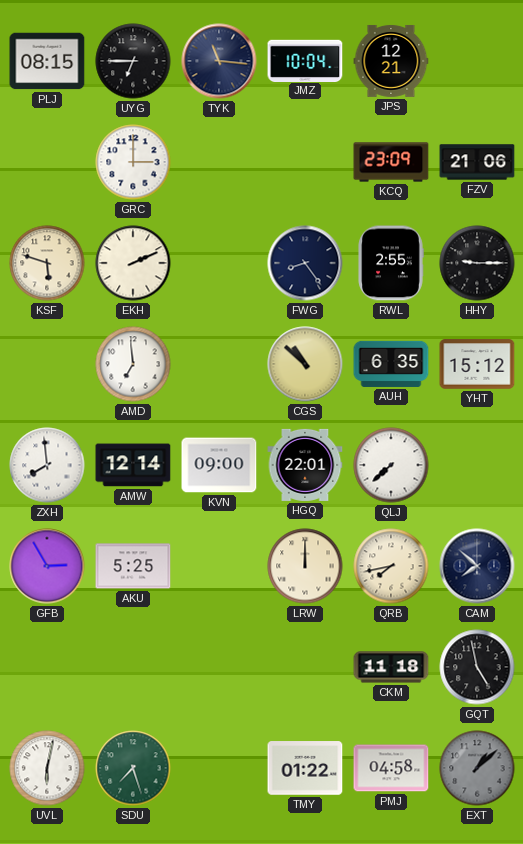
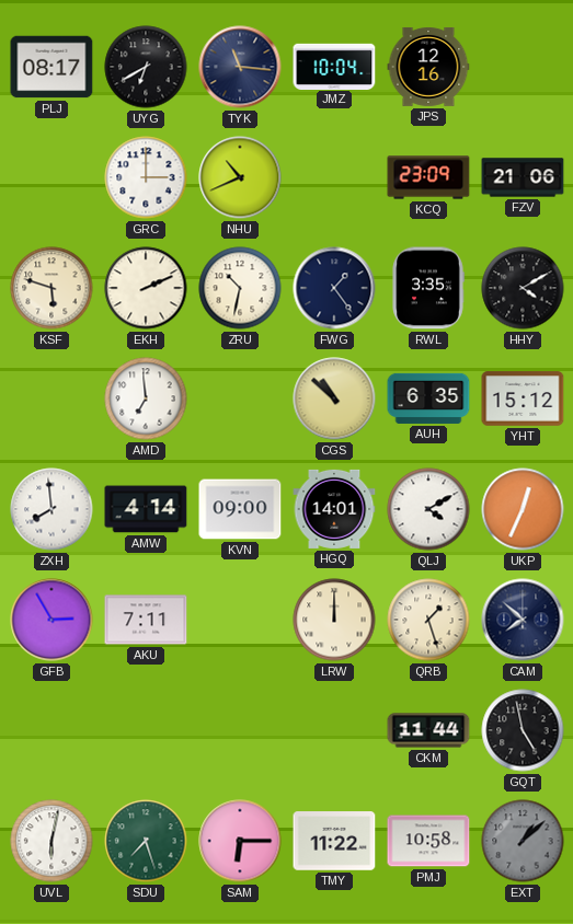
PLJ: 08:15 -> 08:17 (51, 67)
UYG: 6:45 -> 6:40 (146, 67)
JPS: 12:21 -> 12:16 (428, 67)
NHU: none -> 10:41 (240, 177)
ZRU: none -> 10:32 (240, 288)
FWG: 8:24 -> 1:24 (334, 288)
RWL: 2:55 -> 3:35 (428, 288)
HHY: 9:15 -> 4:10 (523, 288)
AMW: 12:14 -> 4:14 (146, 509)
HGQ: 22:01 -> 14:01 (334, 509)
QLJ: 7:38 -> 4:10 (428, 509)
UKP: none -> 12:34 (523, 509)
AKU: 5:25 -> 7:11 (146, 620)
QRB: 7:43 -> 1:27 (428, 620)
CKM: 11:18 -> 11:44 (428, 730)
SAM: none -> 6:15 (240, 841)
TMY: 01:22 -> 11:22 (334, 841)
PMJ: 04:58 -> 10:58 (428, 841)
